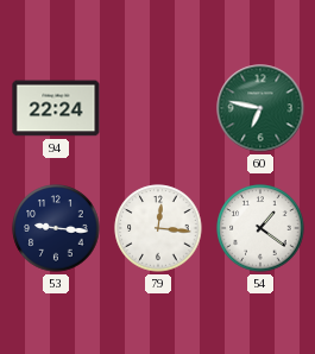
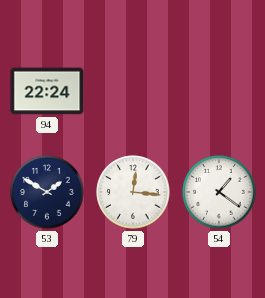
60: 6:47 -> none (260, 108)
53: 9:16 -> 1:50 (47, 192)
